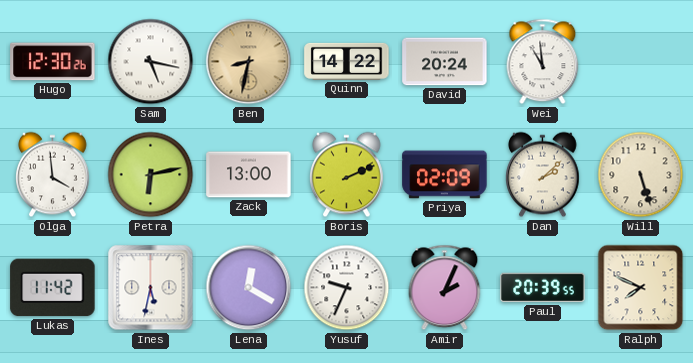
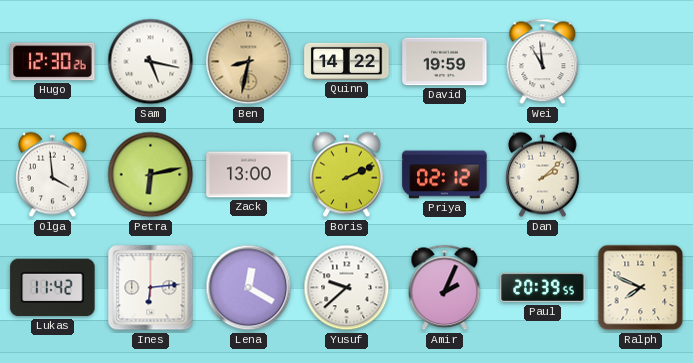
David: 20:24 -> 19:59 (445, 62)
Priya: 02:09 -> 02:12 (445, 175)
Will: 5:27 -> none (641, 175)
Ines: 5:32 -> 6:14 (151, 288)
Yusuf: 9:34 -> 9:38 (347, 288)
